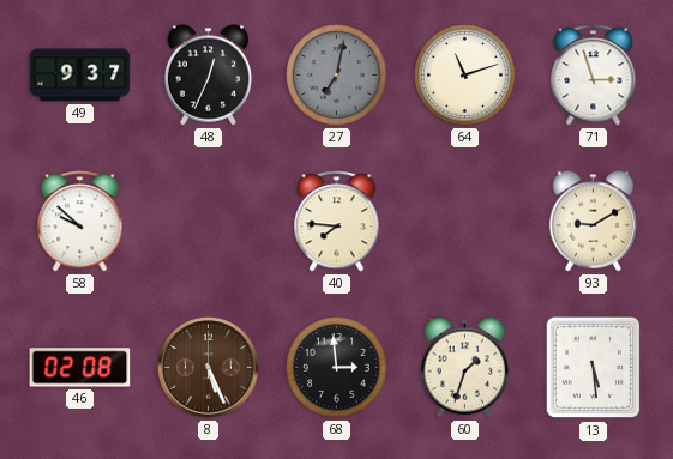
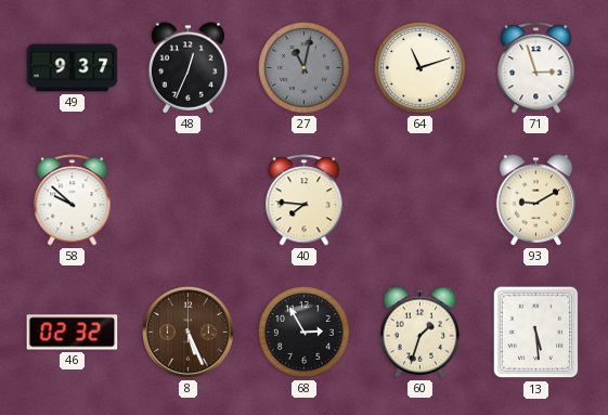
27: 7:02 -> 11:02 (305, 68)
46: 02:08 -> 02:32 (73, 333)
68: 2:59 -> 2:55 (305, 333)
